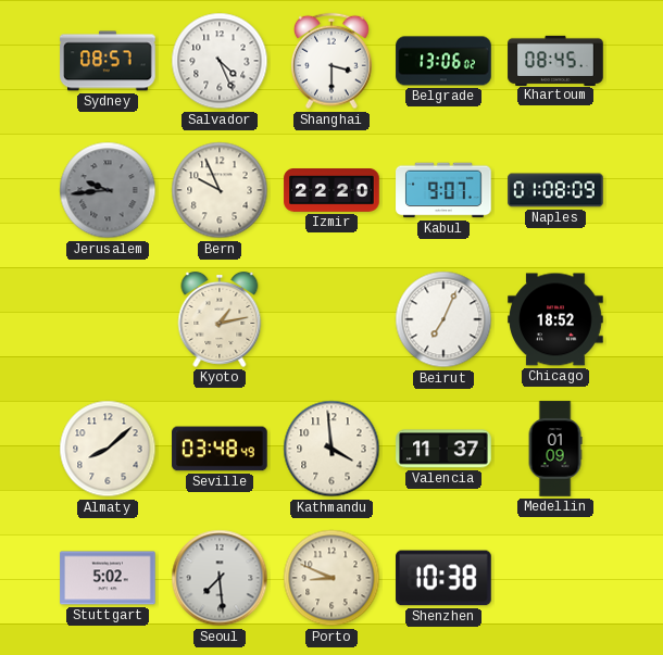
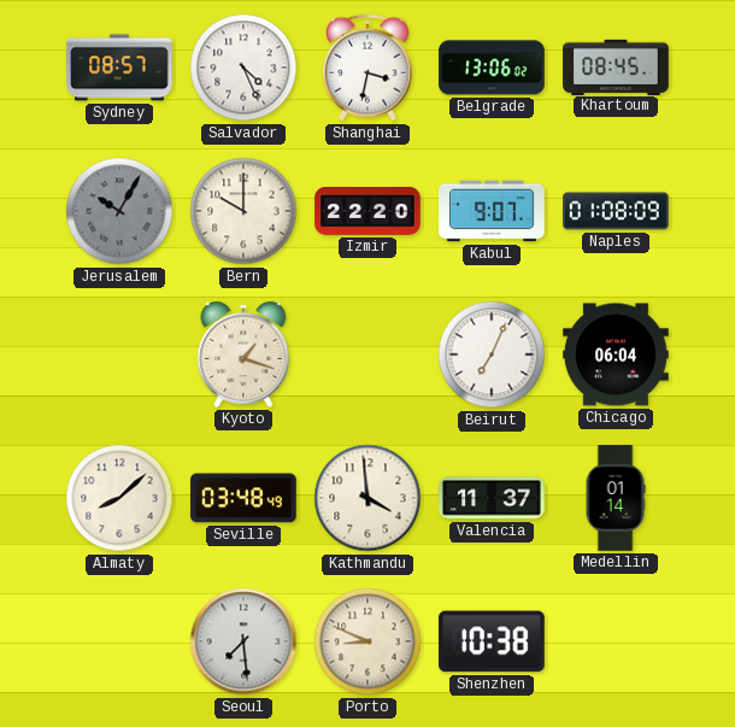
Shanghai: 3:30 -> 3:32 (369, 68)
Jerusalem: 9:44 -> 10:05 (119, 211)
Bern: 9:56 -> 10:00 (243, 211)
Kyoto: 1:13 -> 1:18 (243, 354)
Chicago: 18:52 -> 06:04 (616, 354)
Medellin: 01:09 -> 01:14 (616, 498)
Stuttgart: 5:02 -> none (108, 578)
